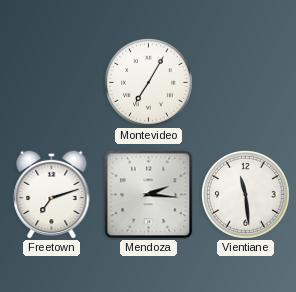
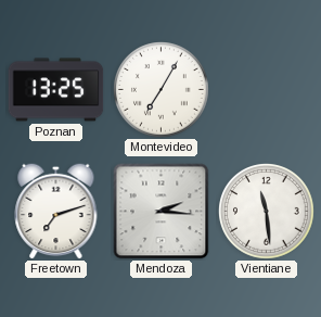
Poznan: none -> 13:25 (56, 90)
